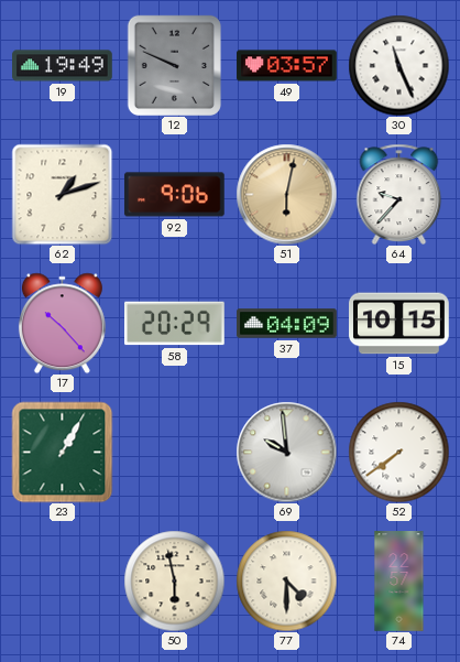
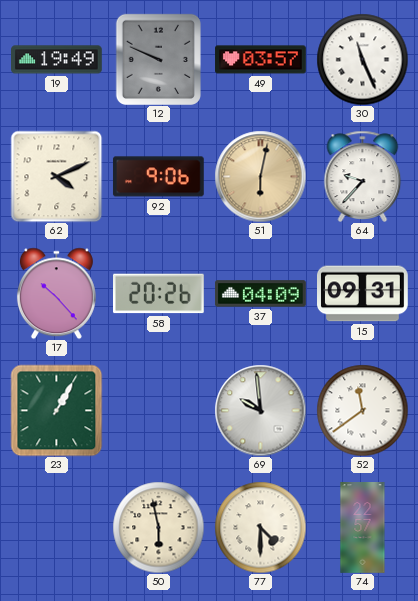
62: 1:12 -> 4:11 (56, 176)
58: 20:29 -> 20:26 (159, 294)
15: 10:15 -> 09:31 (363, 294)
52: 7:39 -> 11:39 (362, 410)
